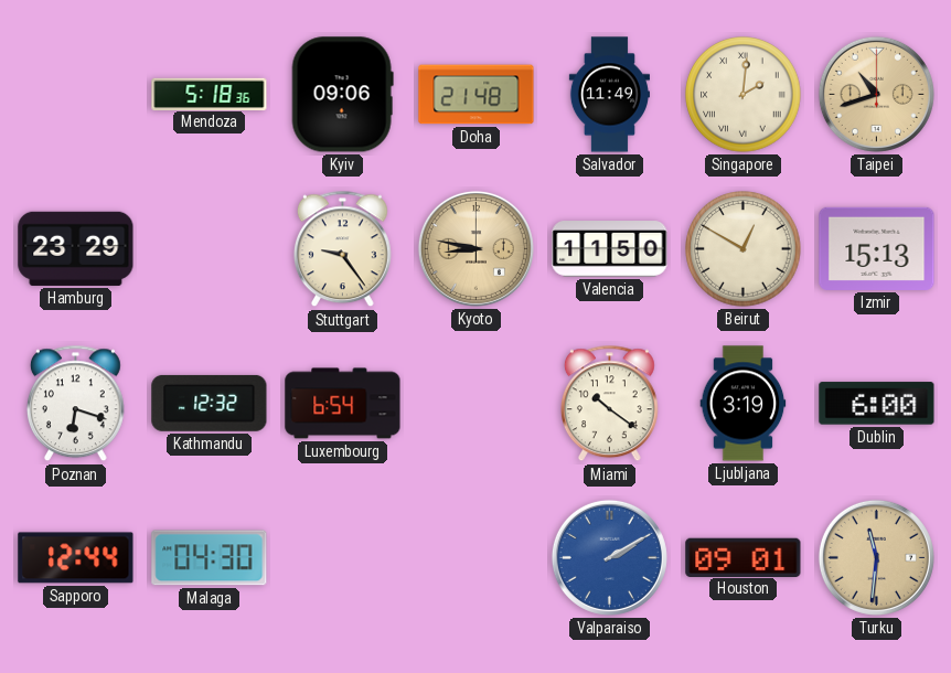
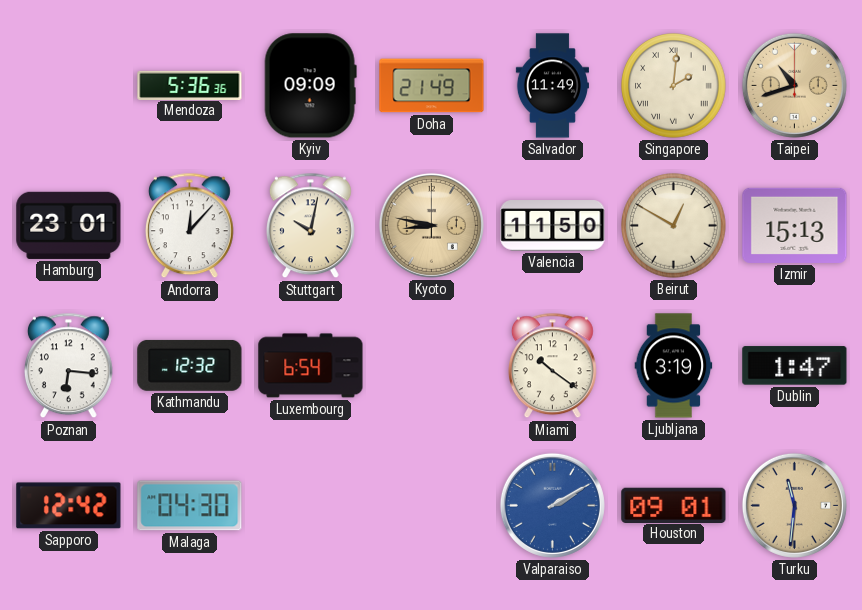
Mendoza: 5:18 -> 5:36 (190, 85)
Kyiv: 09:06 -> 09:09 (310, 86)
Doha: 21:48 -> 21:49 (432, 86)
Hamburg: 23:29 -> 23:01 (69, 225)
Andorra: none -> 12:07 (189, 226)
Stuttgart: 9:24 -> 10:02 (310, 226)
Poznan: 6:18 -> 6:16 (68, 366)
Dublin: 6:00 -> 1:47 (795, 366)
Sapporo: 12:44 -> 12:42 (69, 506)
